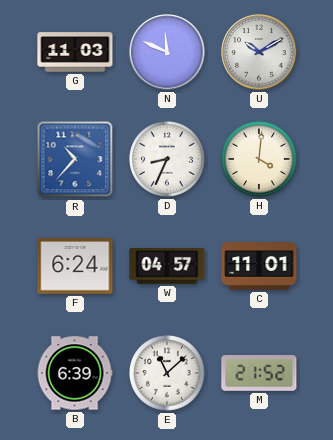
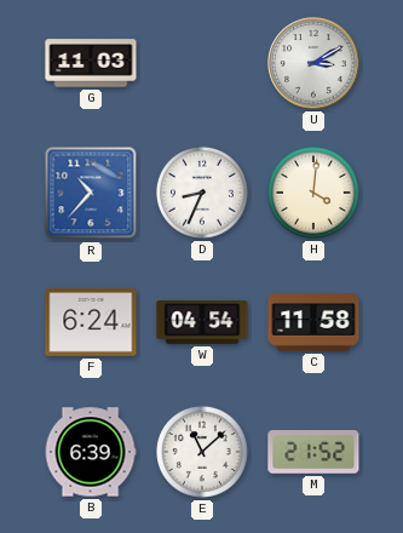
N: 11:49 -> none (167, 52)
U: 10:10 -> 3:10 (313, 63)
W: 04:57 -> 04:54 (202, 322)
C: 11:01 -> 11:58 (313, 322)
